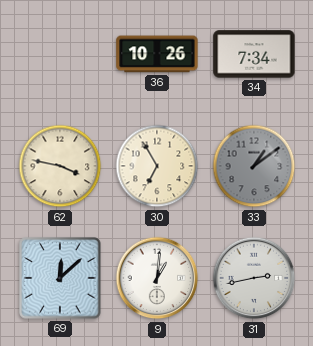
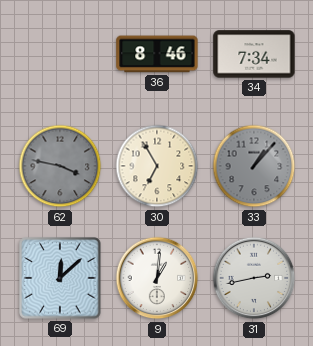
36: 10:26 -> 8:46 (157, 54)
62 dial: cream -> grey (60, 166)
33: 1:09 -> 1:07 (254, 166)
